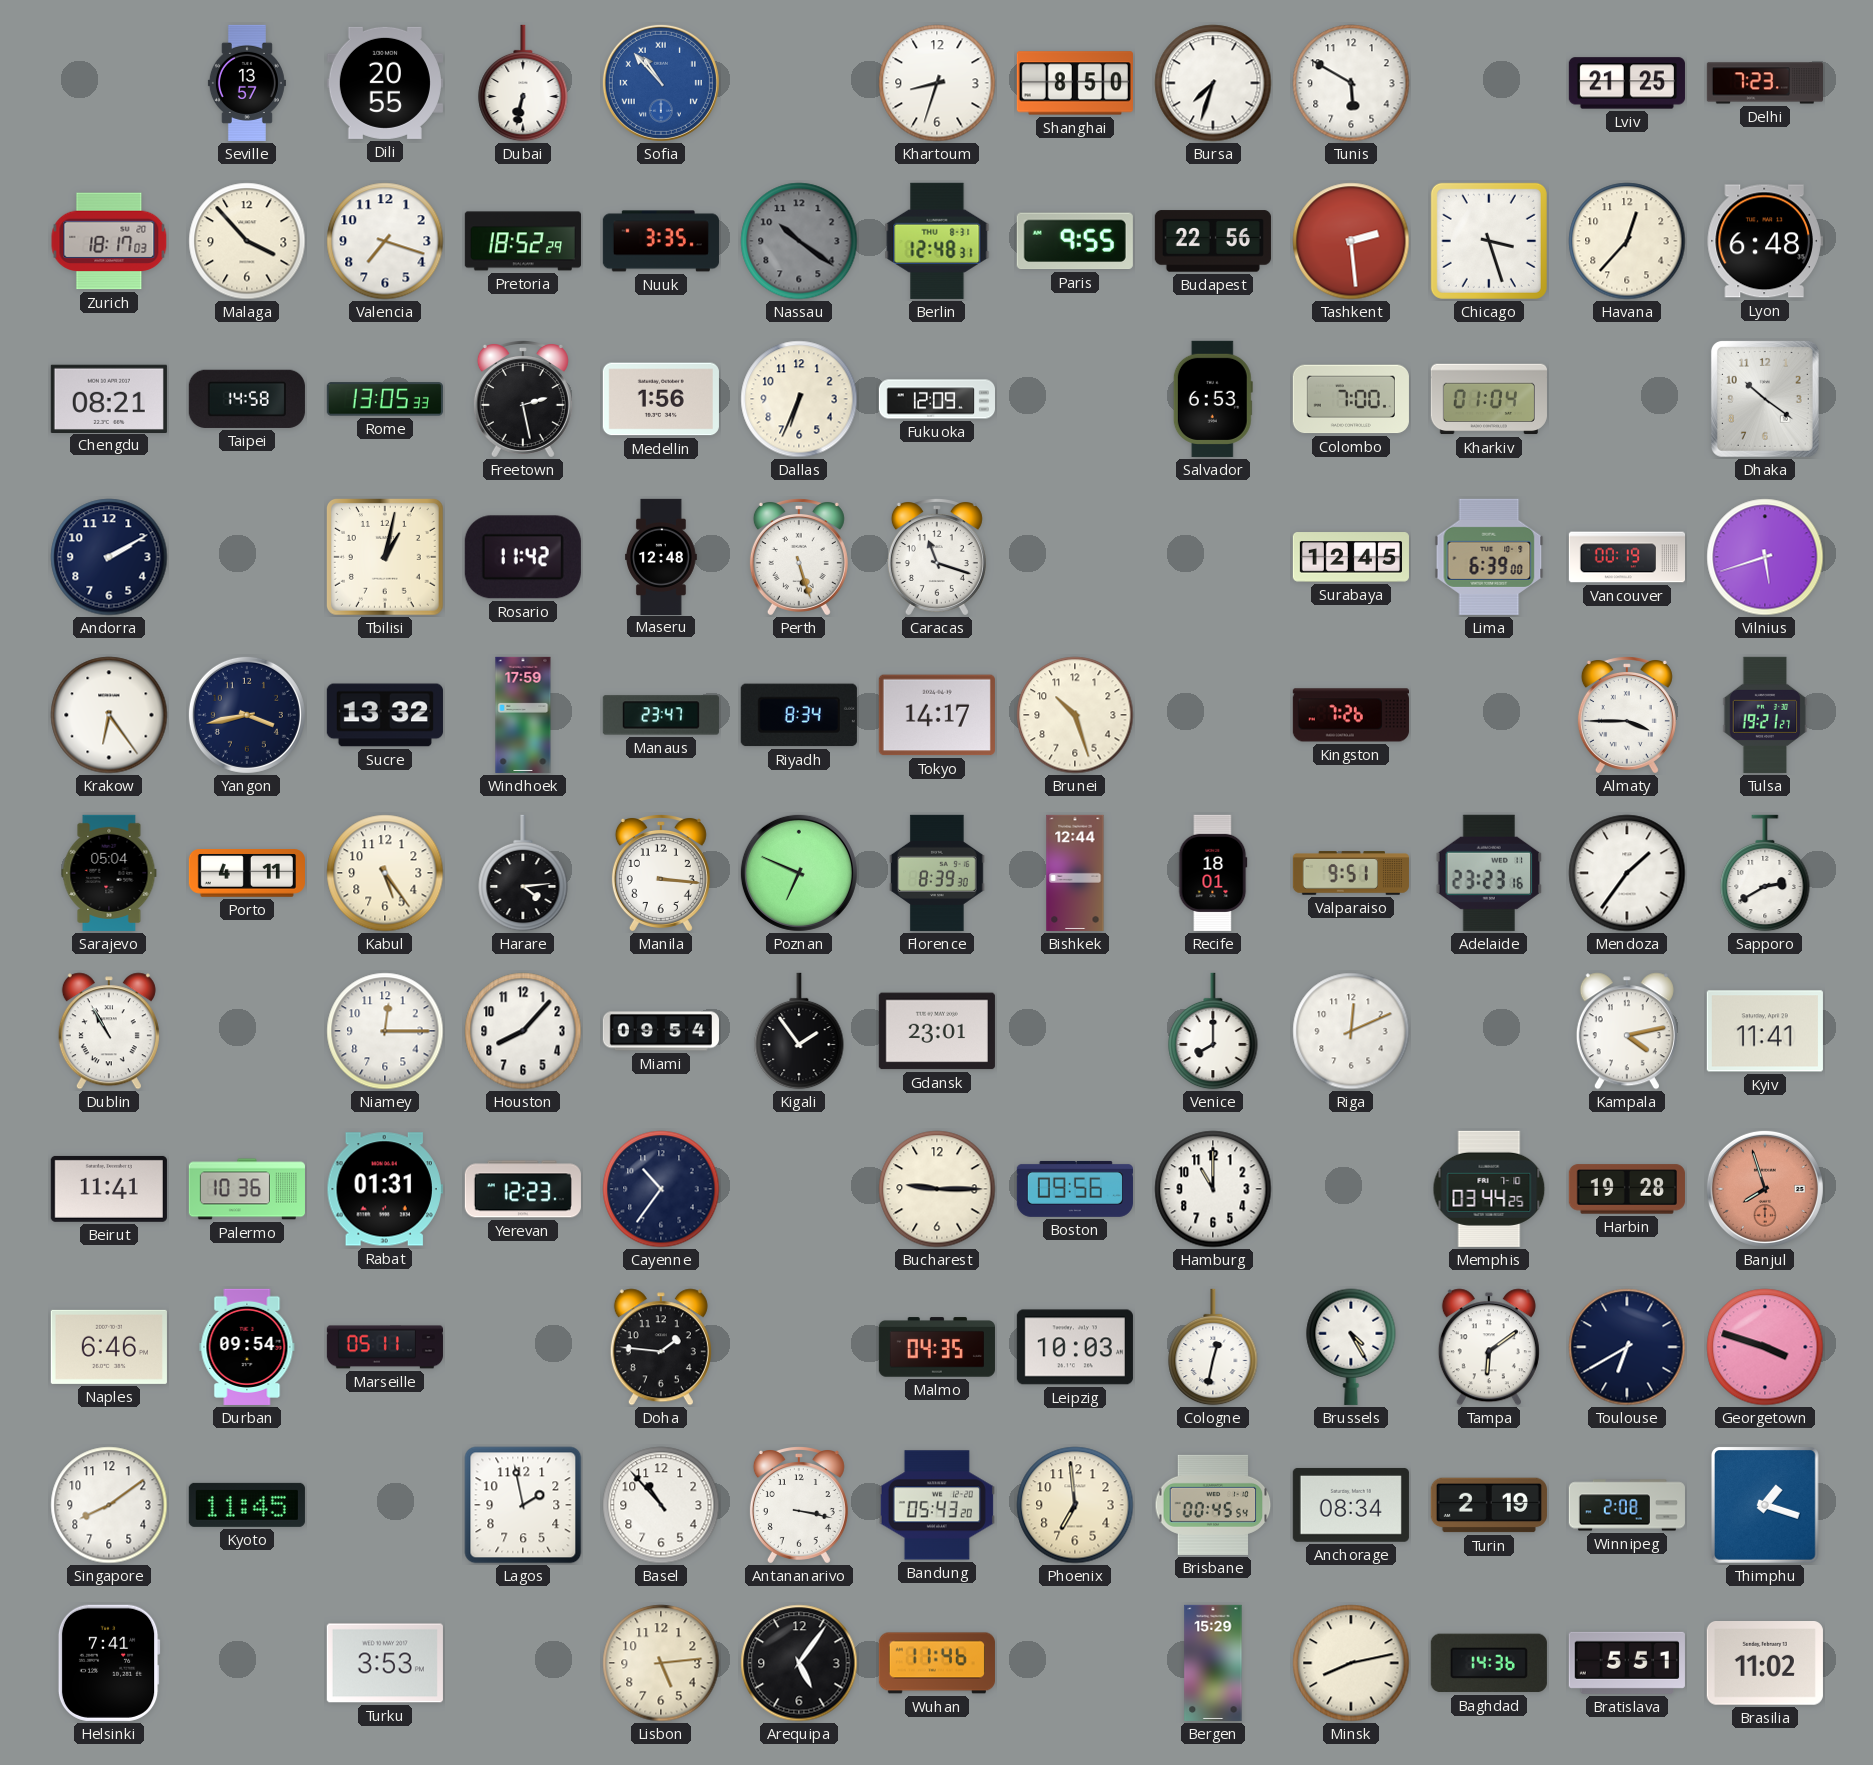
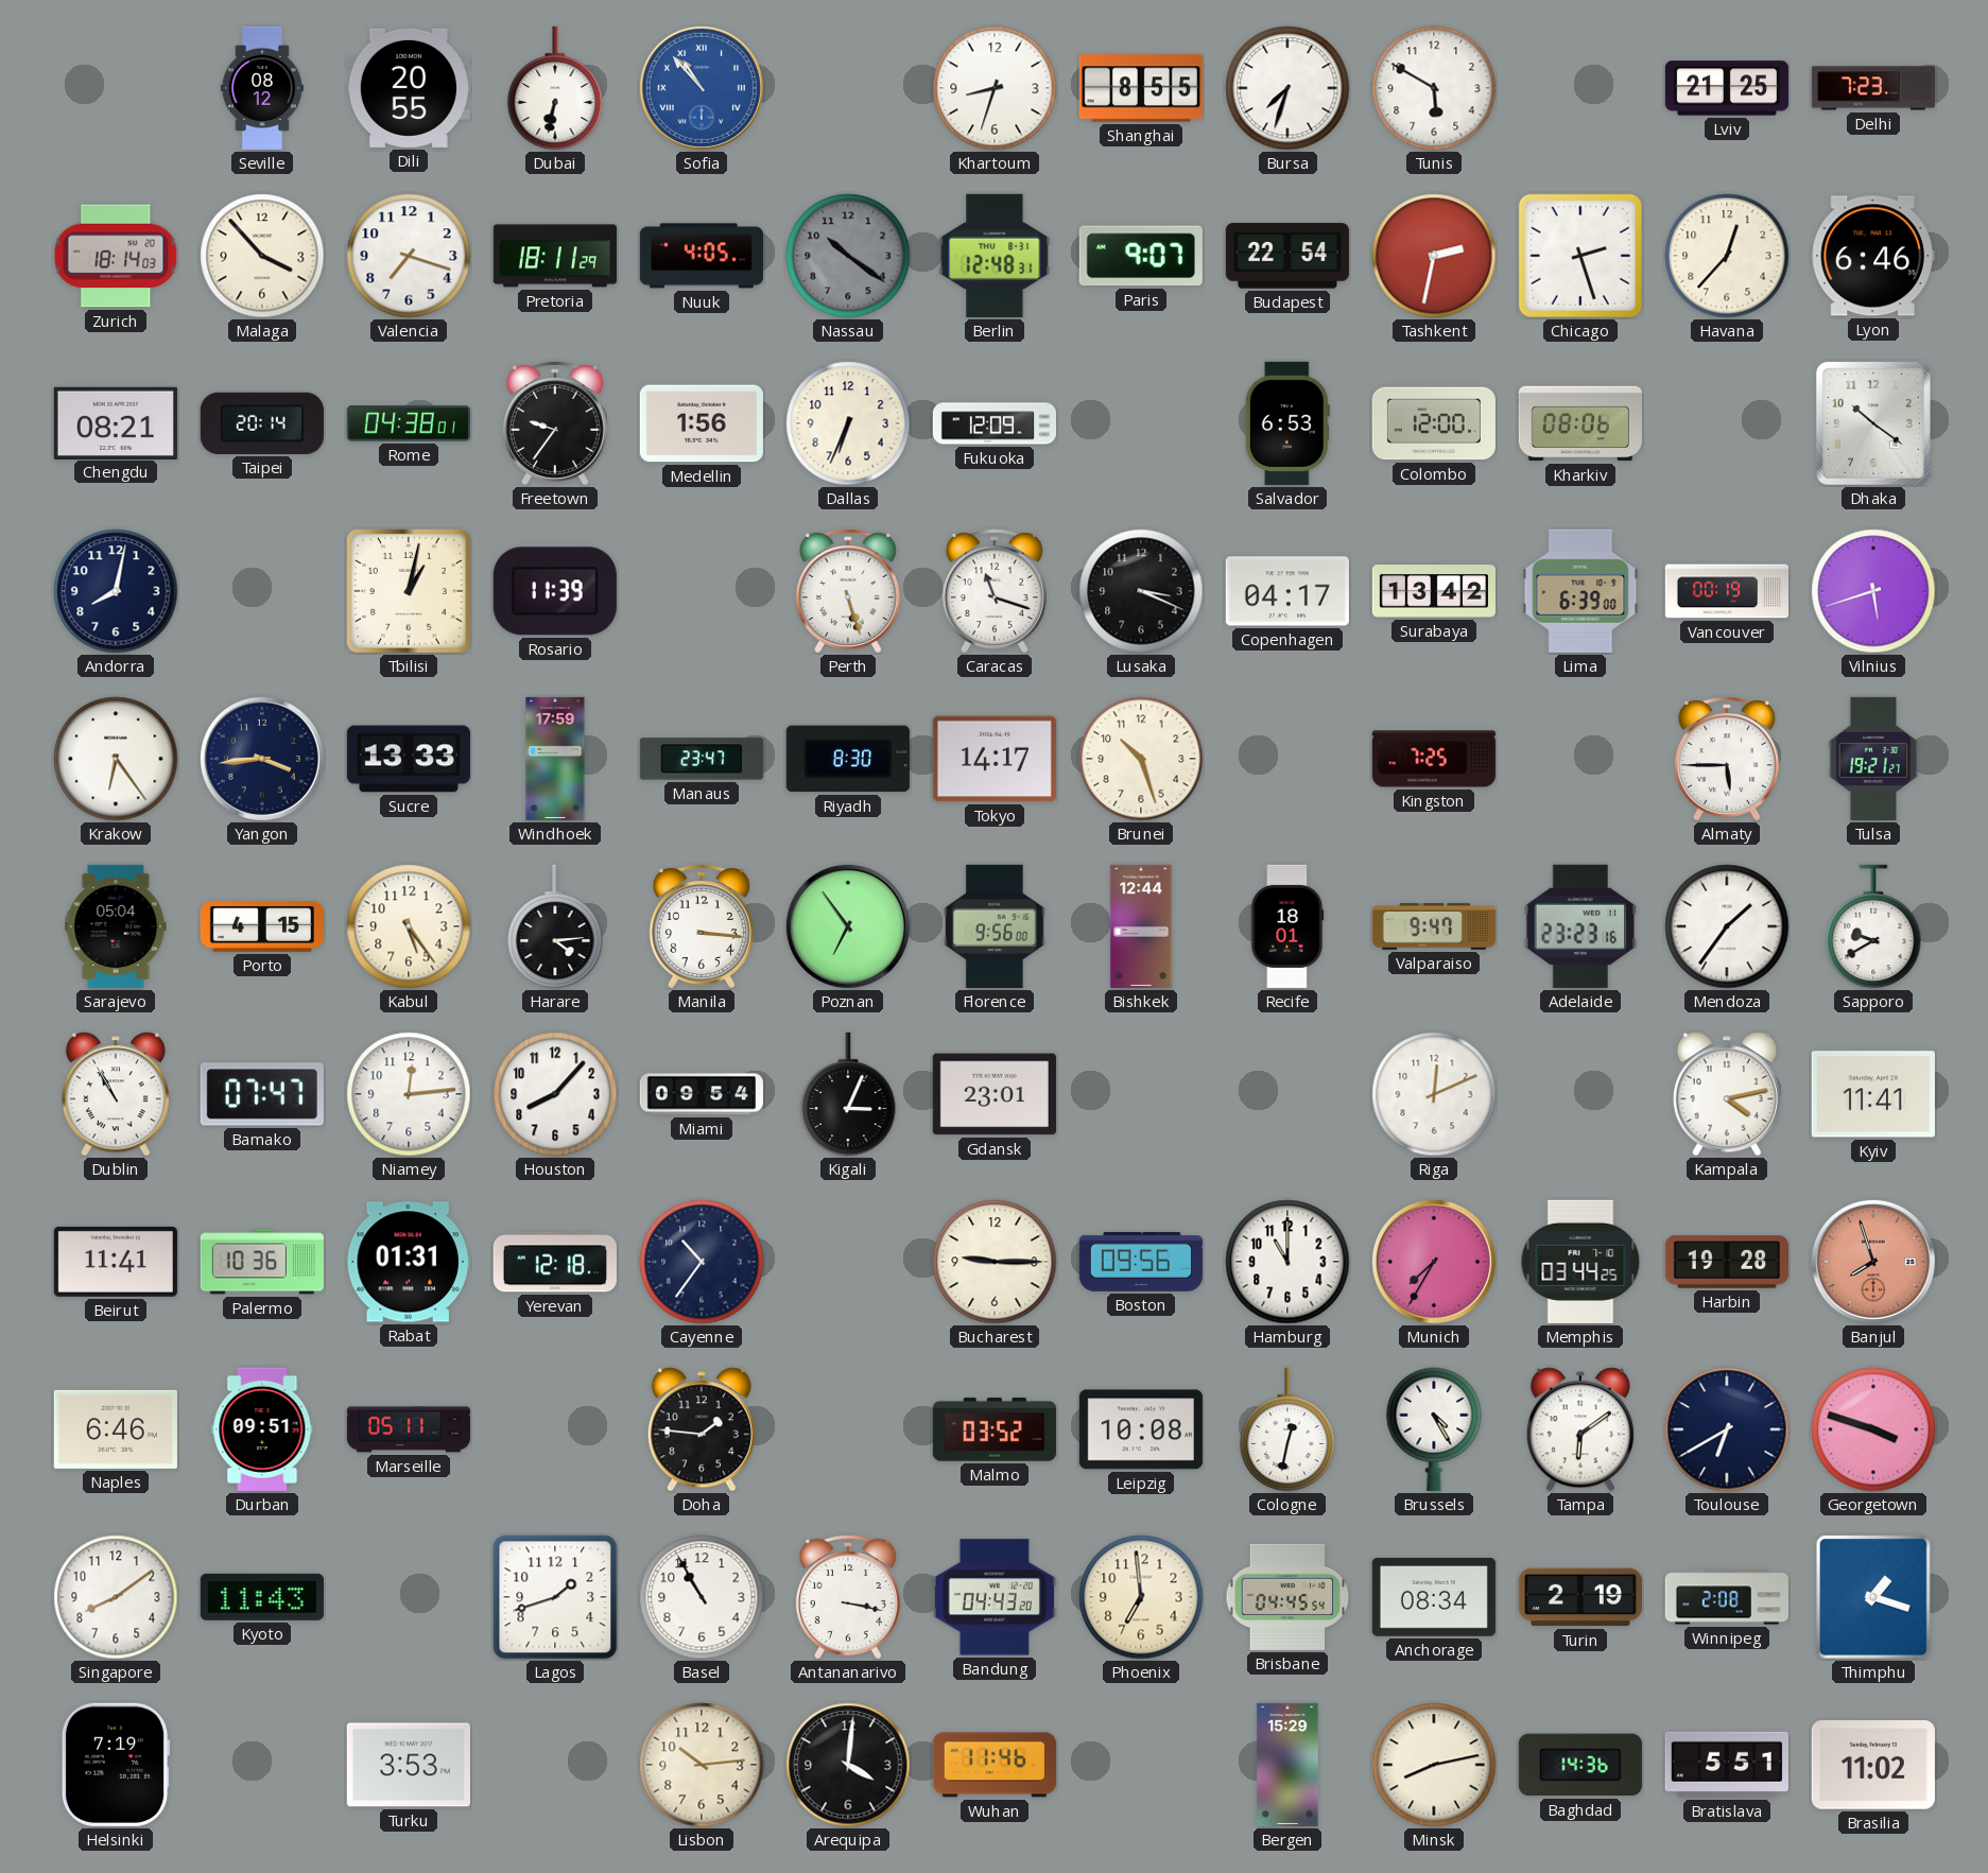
Seville: 13:57 -> 08:12 (262, 88)
Shanghai: 8:50 -> 8:55 (1141, 88)
Zurich: 18:17 -> 18:14 (116, 256)
Pretoria: 18:52 -> 18:11 (555, 256)
Nuuk: 3:35 -> 4:05 (702, 256)
Paris: 9:55 -> 9:07 (1141, 256)
Budapest: 22:56 -> 22:54 (1287, 256)
Tashkent: 2:29 -> 2:32 (1434, 256)
Chicago: 3:27 -> 2:27 (1580, 256)
Lyon: 6:48 -> 6:46 (1873, 256)
Taipei: 14:58 -> 20:14 (262, 423)
Rome: 13:05 -> 04:38 (409, 423)
Freetown: 2:28 -> 9:36 (555, 423)
Colombo: 7:00 -> 12:00 (1434, 423)
Kharkiv: 01:04 -> 08:06 (1580, 423)
Andorra: 2:10 -> 8:02 (116, 591)
Rosario: 11:42 -> 11:39 (555, 591)
Maseru: 12:48 -> none (662, 556)
Lusaka: none -> 3:19 (1141, 591)
Copenhagen: none -> 04:17 (1287, 591)
Surabaya: 12:45 -> 13:42 (1434, 591)
Yangon: 3:43 -> 3:44 (262, 759)
Sucre: 13:32 -> 13:33 (409, 759)
Riyadh: 8:34 -> 8:30 (848, 759)
Kingston: 7:26 -> 7:25 (1434, 759)
Almaty: 3:45 -> 5:45 (1727, 759)
Porto: 4:11 -> 4:15 (262, 926)
Poznan: 6:49 -> 6:54 (848, 926)
Florence: 8:39 -> 9:56 (996, 926)
Valparaiso: 9:51 -> 9:47 (1434, 926)
Sapporo: 2:40 -> 9:40 (1873, 926)
Bamako: none -> 07:47 (262, 1094)
Niamey: 12:15 -> 12:14 (409, 1094)
Kigali: 1:54 -> 3:04 (848, 1094)
Venice: 8:00 -> none (1213, 1031)
Yerevan: 12:23 -> 12:18 (555, 1262)
Munich: none -> 7:35 (1434, 1262)
Durban: 09:54 -> 09:51 (262, 1429)
Malmo: 04:35 -> 03:52 (995, 1429)
Leipzig: 10:03 -> 10:08 (1141, 1429)
Kyoto: 11:45 -> 11:43 (262, 1597)
Lagos: 1:58 -> 1:42 (555, 1597)
Basel: 10:53 -> 10:55 (702, 1597)
Bandung: 05:43 -> 04:43 (995, 1597)
Brisbane: 00:45 -> 04:45 (1287, 1597)
Helsinki: 7:41 -> 7:19 (116, 1765)
Lisbon: 5:14 -> 10:14 (702, 1765)
Arequipa: 5:06 -> 4:01 (848, 1765)
